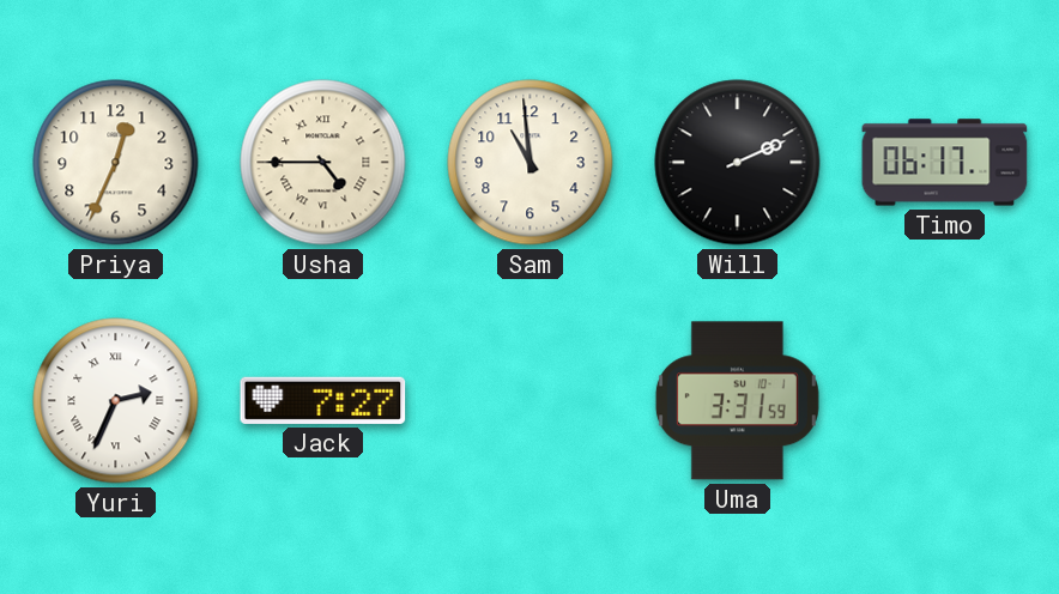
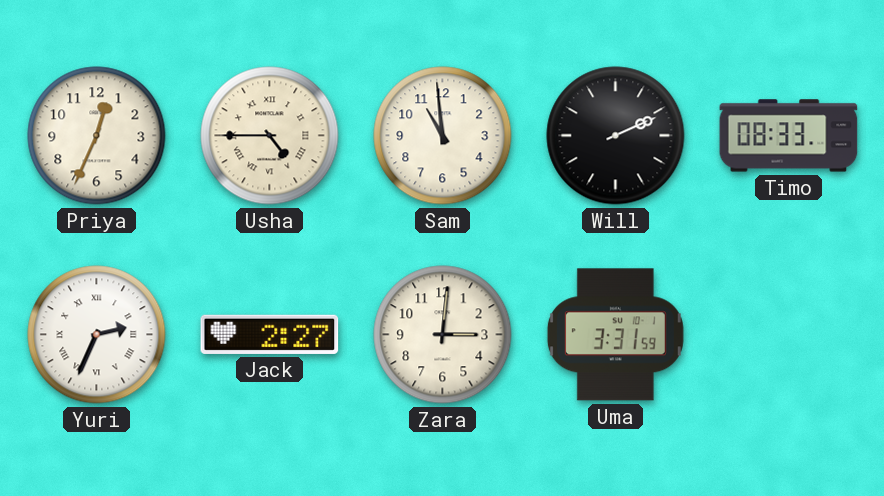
Timo: 06:17 -> 08:33 (789, 136)
Jack: 7:27 -> 2:27 (270, 334)
Zara: none -> 3:01 (443, 335)
